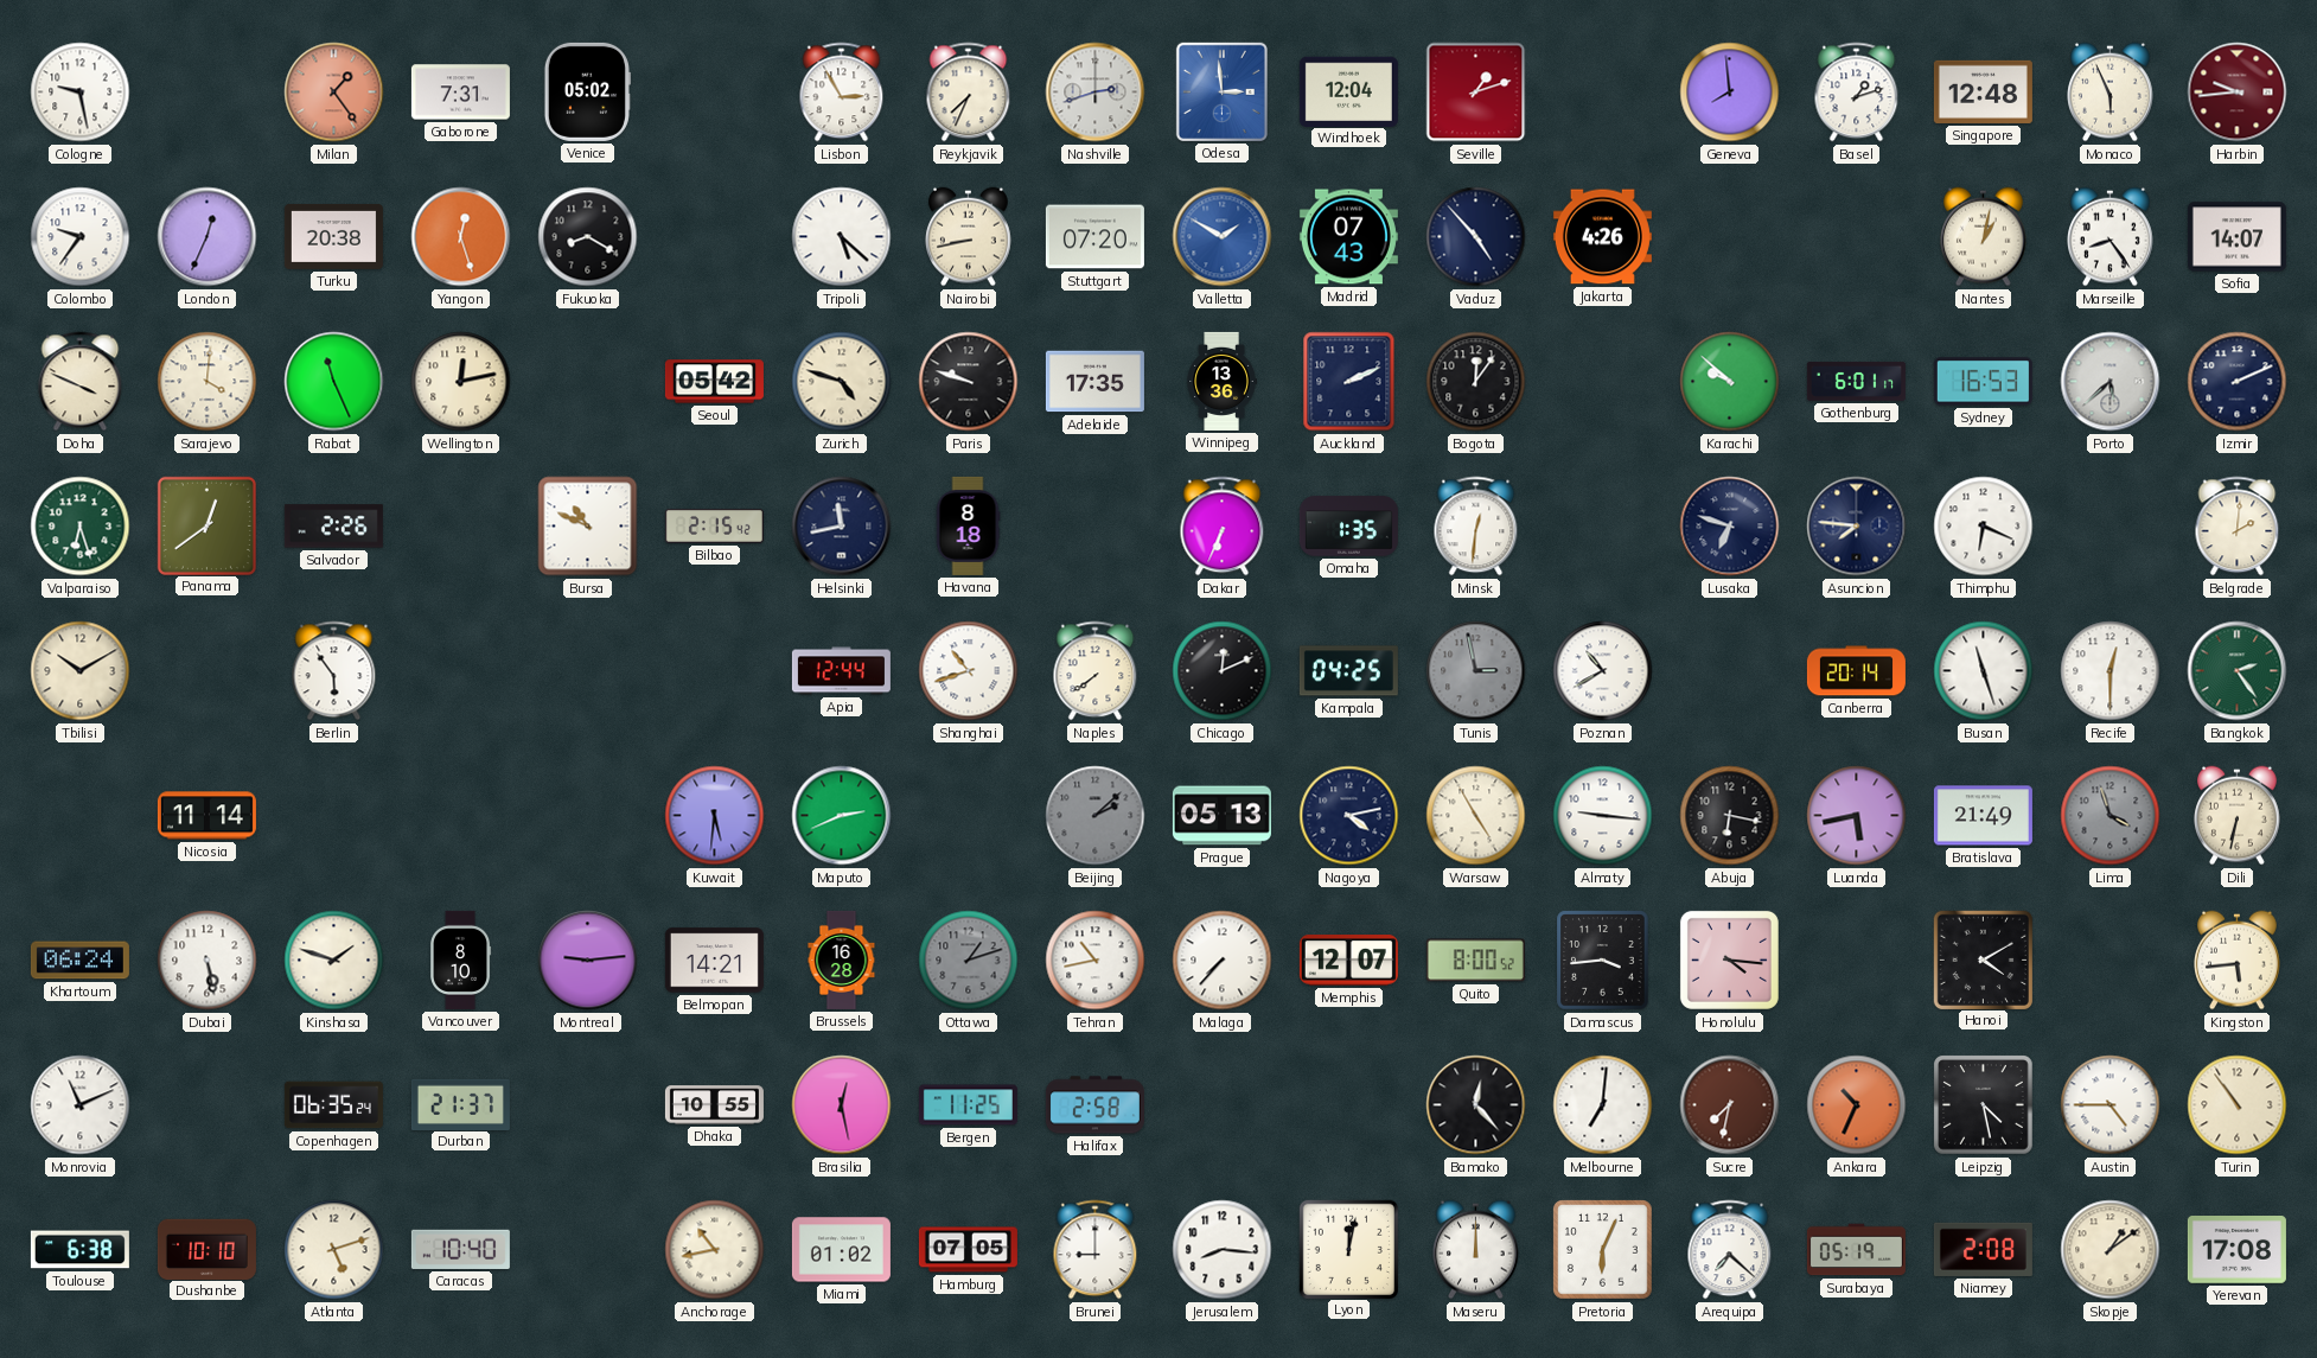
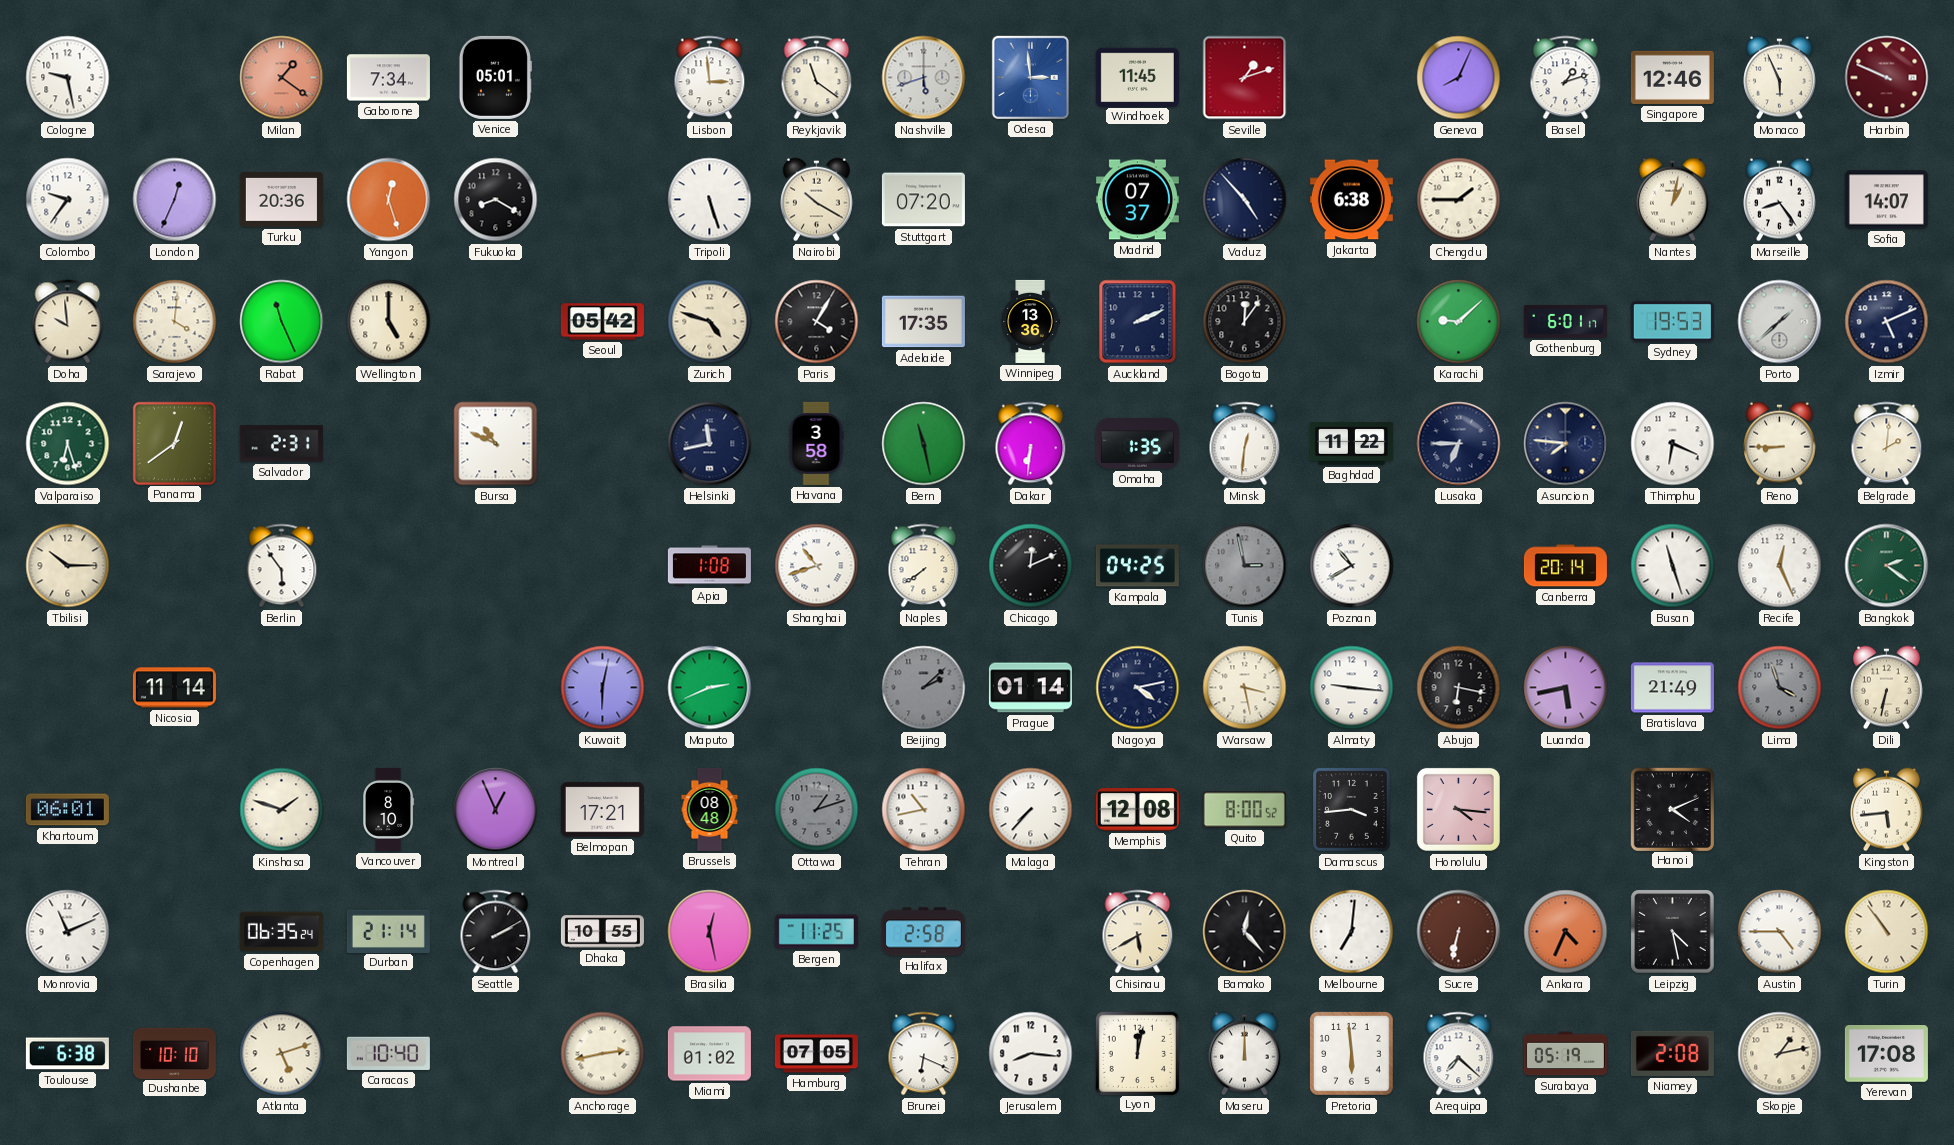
Milan: 1:24 -> 1:21 (282, 78)
Gaborone: 7:31 -> 7:34 (388, 78)
Venice: 05:02 -> 05:01 (495, 77)
Lisbon: 2:55 -> 2:59 (710, 78)
Reykjavik: 7:34 -> 11:21 (817, 78)
Nashville: 2:42 -> 5:42 (924, 78)
Windhoek: 12:04 -> 11:45 (1137, 77)
Geneva: 7:59 -> 8:04 (1459, 78)
Singapore: 12:48 -> 12:46 (1672, 77)
Harbin: 9:44 -> 9:49 (1887, 78)
Turku: 20:38 -> 20:36 (281, 199)
Tripoli: 5:22 -> 5:27 (710, 200)
Nairobi: 8:43 -> 10:20 (817, 200)
Valletta: 1:50 -> none (1223, 237)
Madrid: 07:43 -> 07:37 (1137, 200)
Jakarta: 4:26 -> 6:38 (1351, 200)
Chengdu: none -> 1:45 (1459, 200)
Doha: 3:49 -> 9:59 (68, 322)
Wellington: 12:13 -> 5:00 (389, 322)
Paris: 9:48 -> 4:05 (817, 322)
Karachi: 9:52 -> 9:08 (1459, 322)
Sydney: 16:53 -> 19:53 (1672, 322)
Porto: 5:38 -> 1:38 (1780, 322)
Izmir: 2:11 -> 5:11 (1887, 322)
Salvador: 2:26 -> 2:31 (281, 444)
Bilbao: 2:15 -> none (714, 525)
Havana: 8:18 -> 3:58 (816, 443)
Bern: none -> 11:28 (924, 444)
Dakar: 6:34 -> 6:31 (1031, 444)
Baghdad: none -> 11:22 (1351, 444)
Lusaka: 6:48 -> 6:45 (1459, 444)
Reno: none -> 8:45 (1780, 444)
Tbilisi: 10:10 -> 10:15 (68, 566)
Apia: 12:44 -> 1:08 (709, 566)
Recife: 12:30 -> 12:26 (1780, 566)
Bangkok: 2:24 -> 2:21 (1887, 566)
Kuwait: 5:31 -> 6:02 (603, 688)
Prague: 05:13 -> 01:14 (1030, 688)
Warsaw: 4:55 -> 3:28 (1245, 688)
Khartoum: 06:24 -> 06:01 (67, 810)
Dubai: 5:28 -> none (208, 961)
Montreal: 9:14 -> 12:56 (496, 810)
Belmopan: 14:21 -> 17:21 (602, 810)
Brussels: 16:28 -> 08:48 (710, 809)
Memphis: 12:07 -> 12:08 (1137, 810)
Hanoi: 4:10 -> 4:11 (1672, 809)
Durban: 21:37 -> 21:14 (388, 931)
Seattle: none -> 2:10 (496, 932)
Chisinau: none -> 5:40 (1138, 932)
Sucre: 7:32 -> 6:32 (1459, 932)
Ankara: 10:34 -> 4:34 (1566, 932)
Anchorage: 10:43 -> 2:43 (603, 1054)
Brunei: 9:00 -> 6:19 (924, 1054)
Pretoria: 6:04 -> 5:59 (1352, 1054)
Skopje: 1:09 -> 1:13 (1780, 1054)
